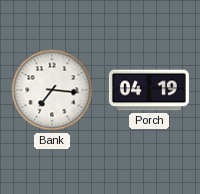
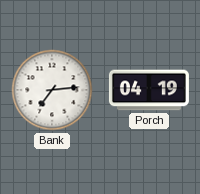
Bank: 7:16 -> 7:14 (52, 90)
